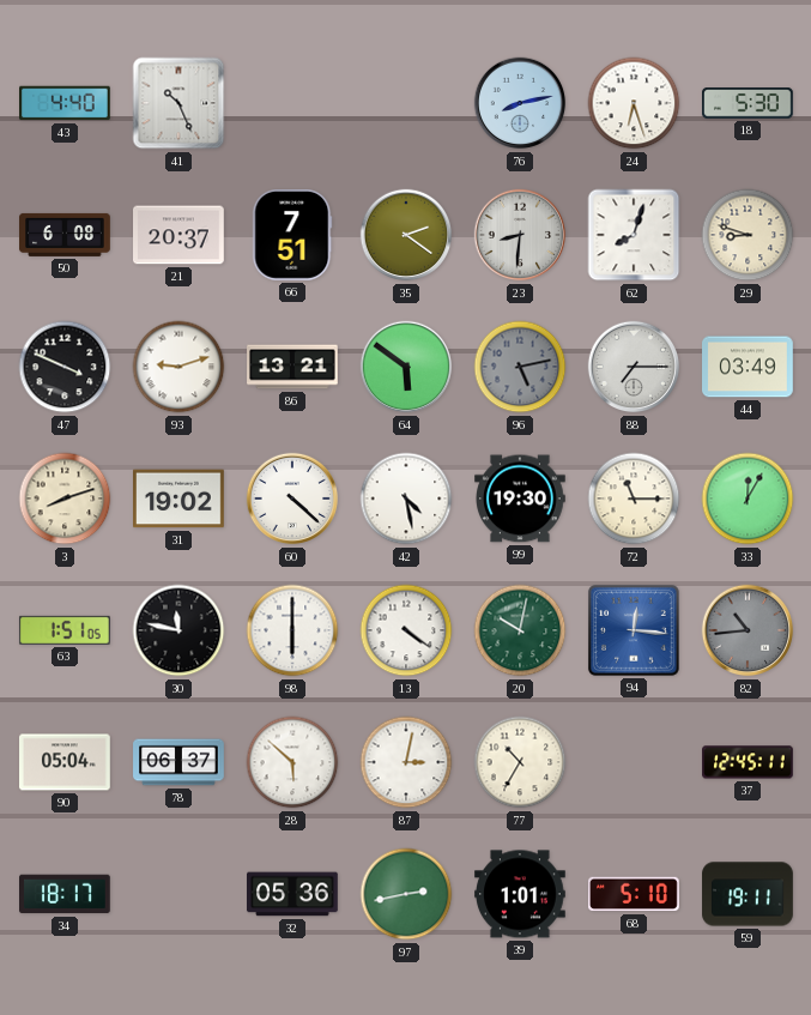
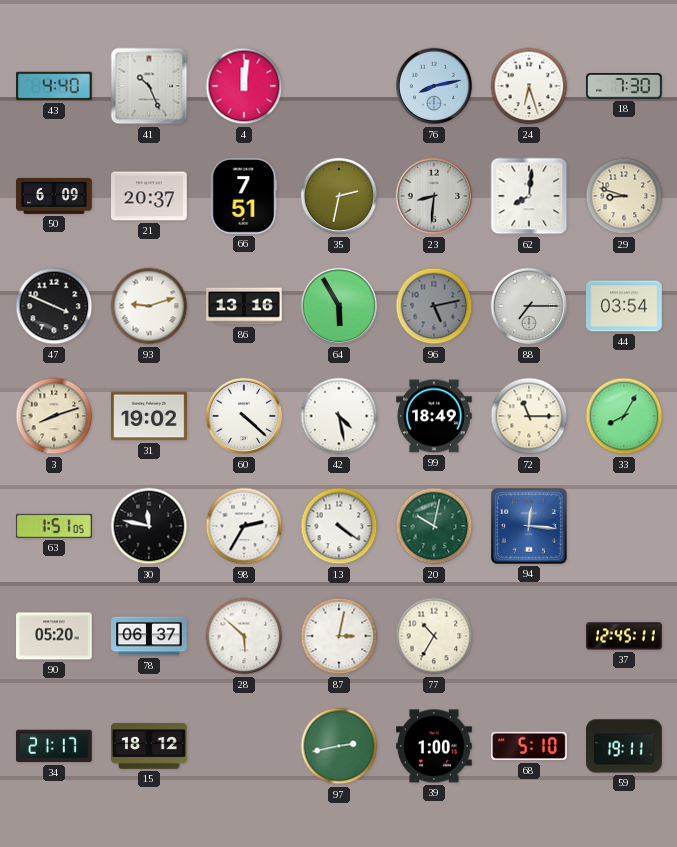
4: none -> 12:01 (244, 86)
18: 5:30 -> 7:30 (625, 87)
50: 6:08 -> 6:09 (54, 196)
35: 2:21 -> 2:32 (339, 196)
62: 8:03 -> 8:01 (529, 196)
86: 13:21 -> 13:16 (244, 306)
64: 5:51 -> 5:55 (339, 306)
44: 03:49 -> 03:54 (625, 306)
99: 19:30 -> 18:49 (435, 416)
33: 12:05 -> 8:05 (624, 416)
98: 6:00 -> 2:35 (244, 526)
82: 10:44 -> none (748, 630)
90: 05:04 -> 05:20 (55, 636)
34: 18:17 -> 21:17 (55, 746)
15: none -> 18:12 (150, 746)
32: 05:36 -> none (292, 894)
39: 1:01 -> 1:00 (435, 746)
